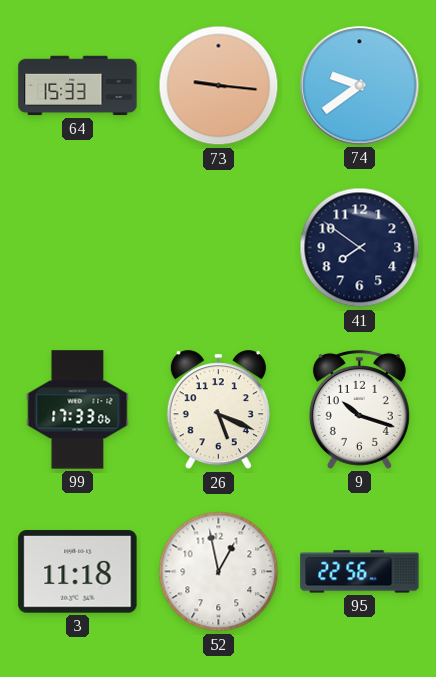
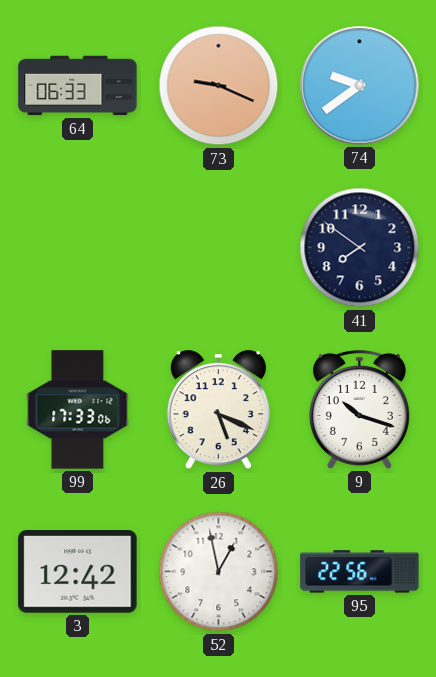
64: 15:33 -> 06:33 (78, 86)
73: 9:16 -> 9:19 (219, 86)
3: 11:18 -> 12:42 (78, 572)
